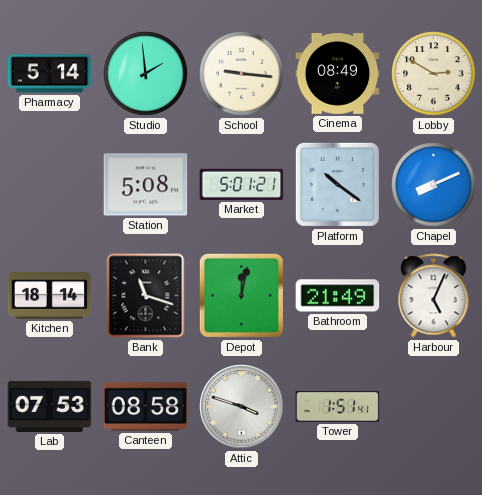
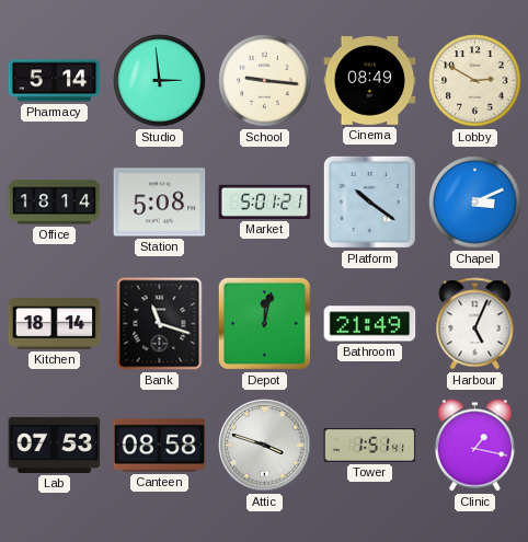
Studio: 1:59 -> 2:59 (160, 81)
Office: none -> 18:14 (55, 203)
Chapel: 8:11 -> 3:11 (475, 203)
Clinic: none -> 1:17 (474, 446)
